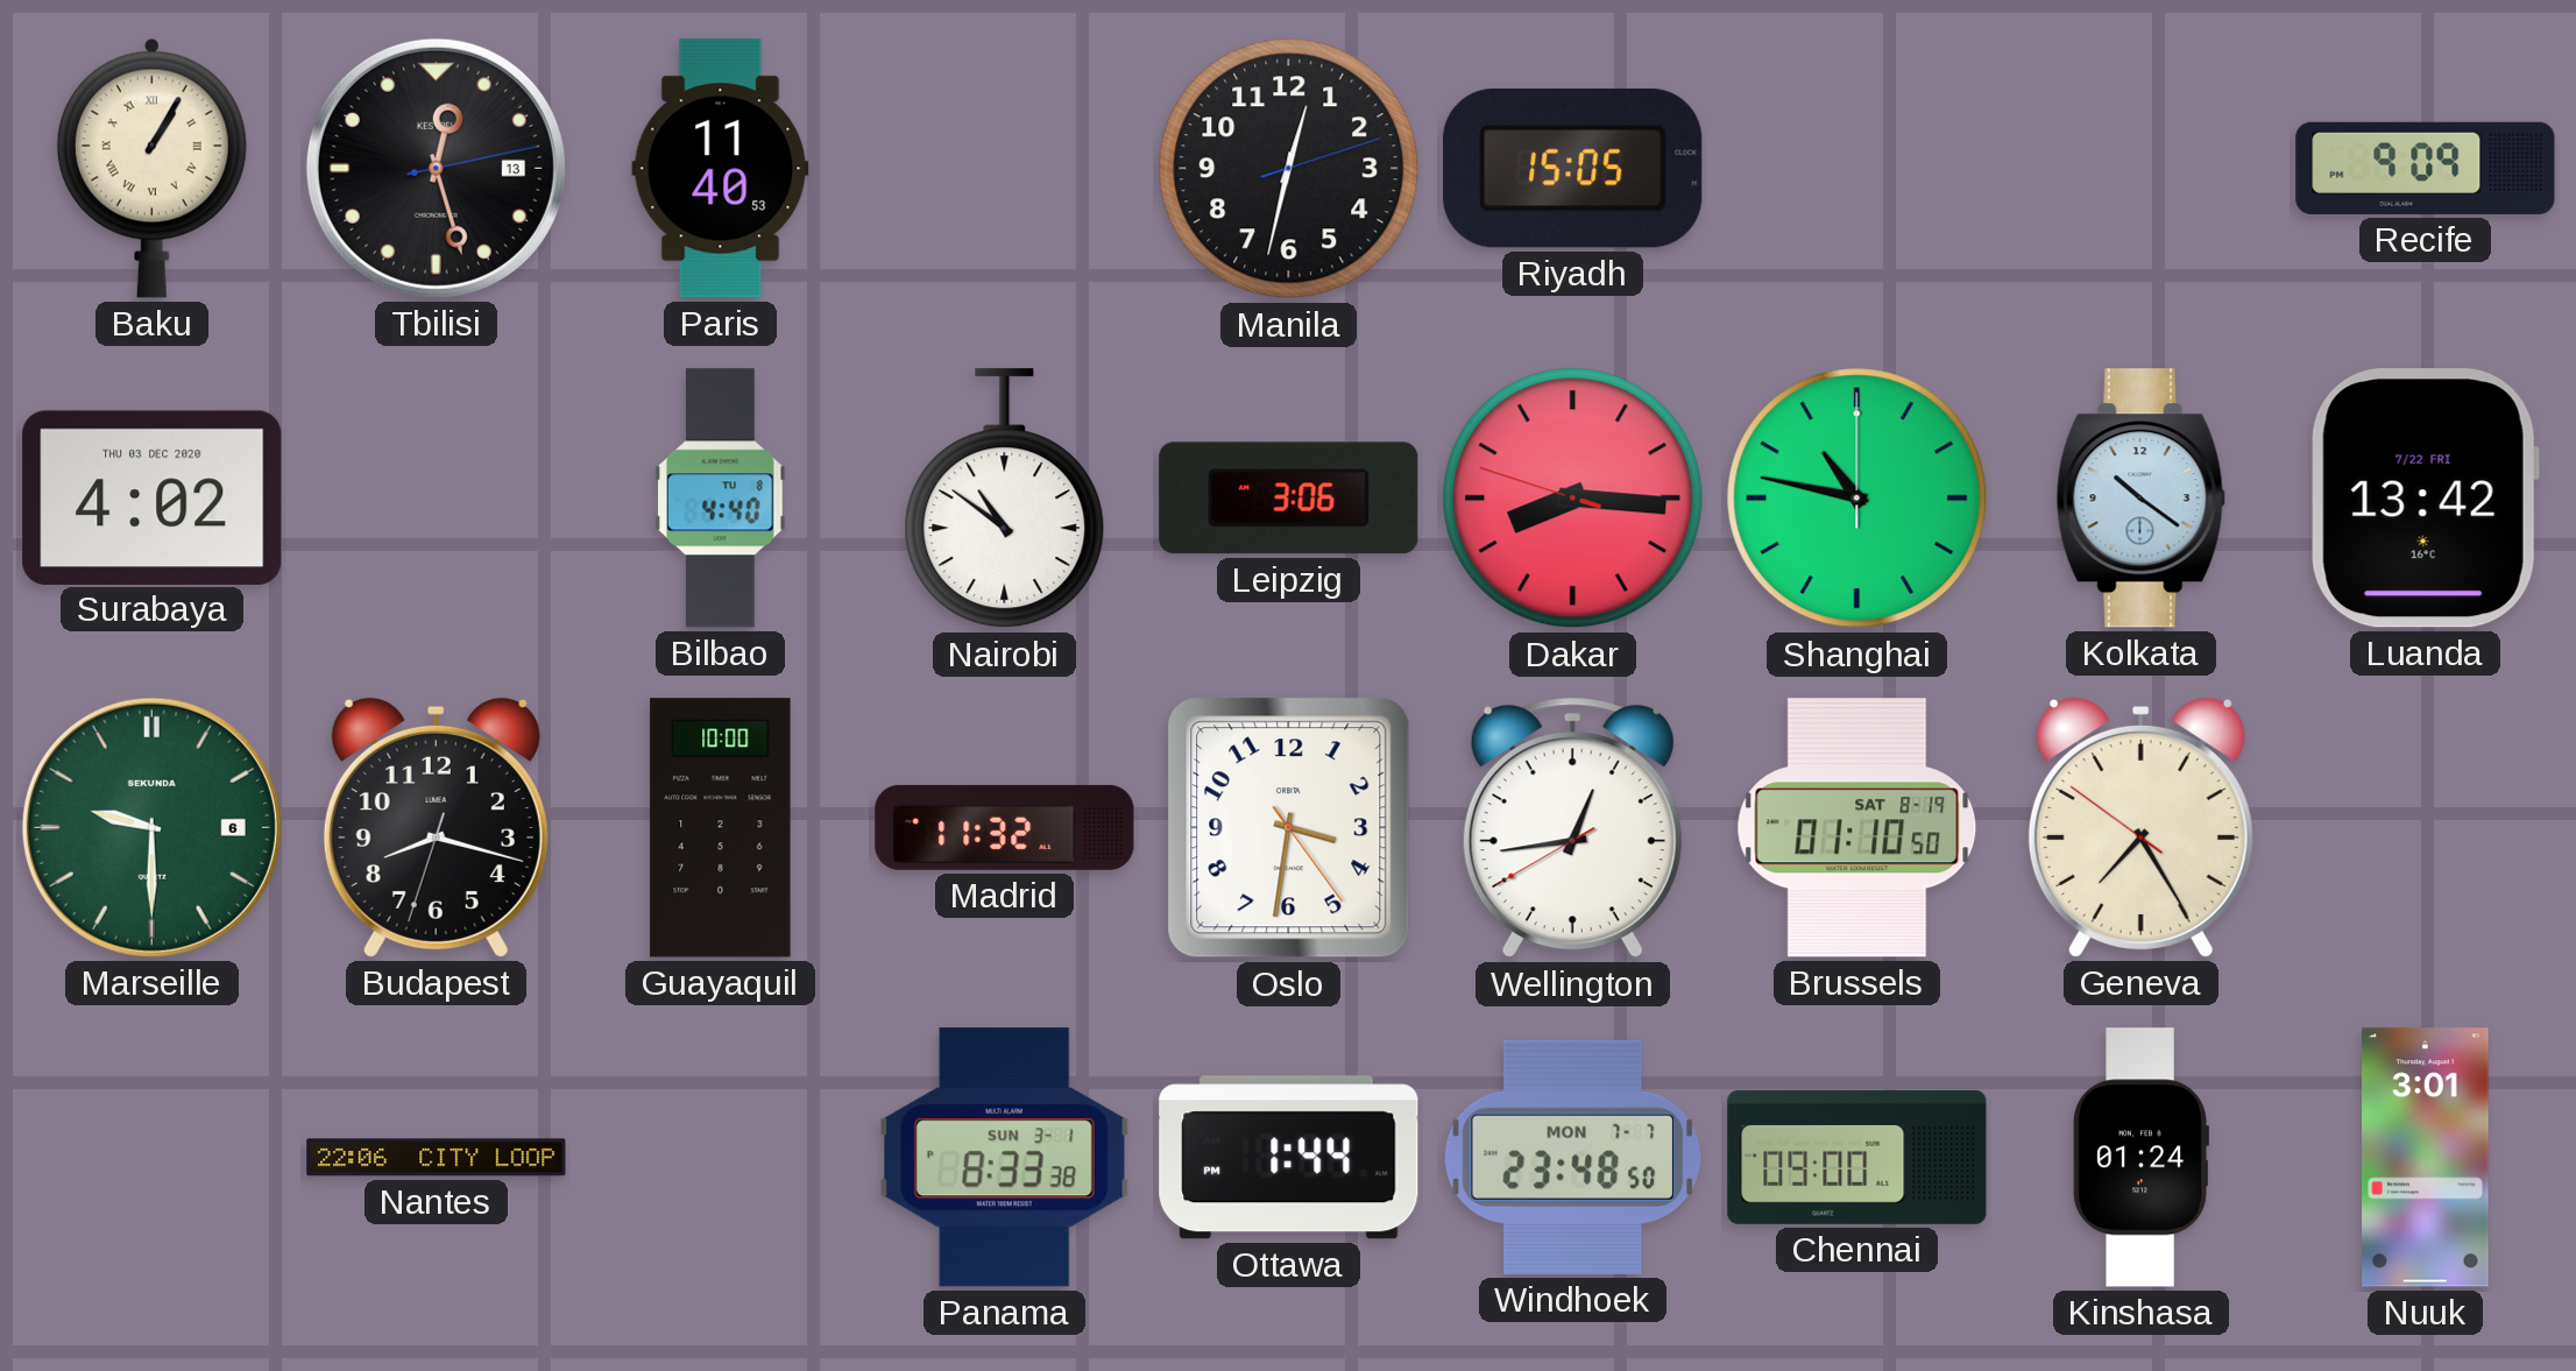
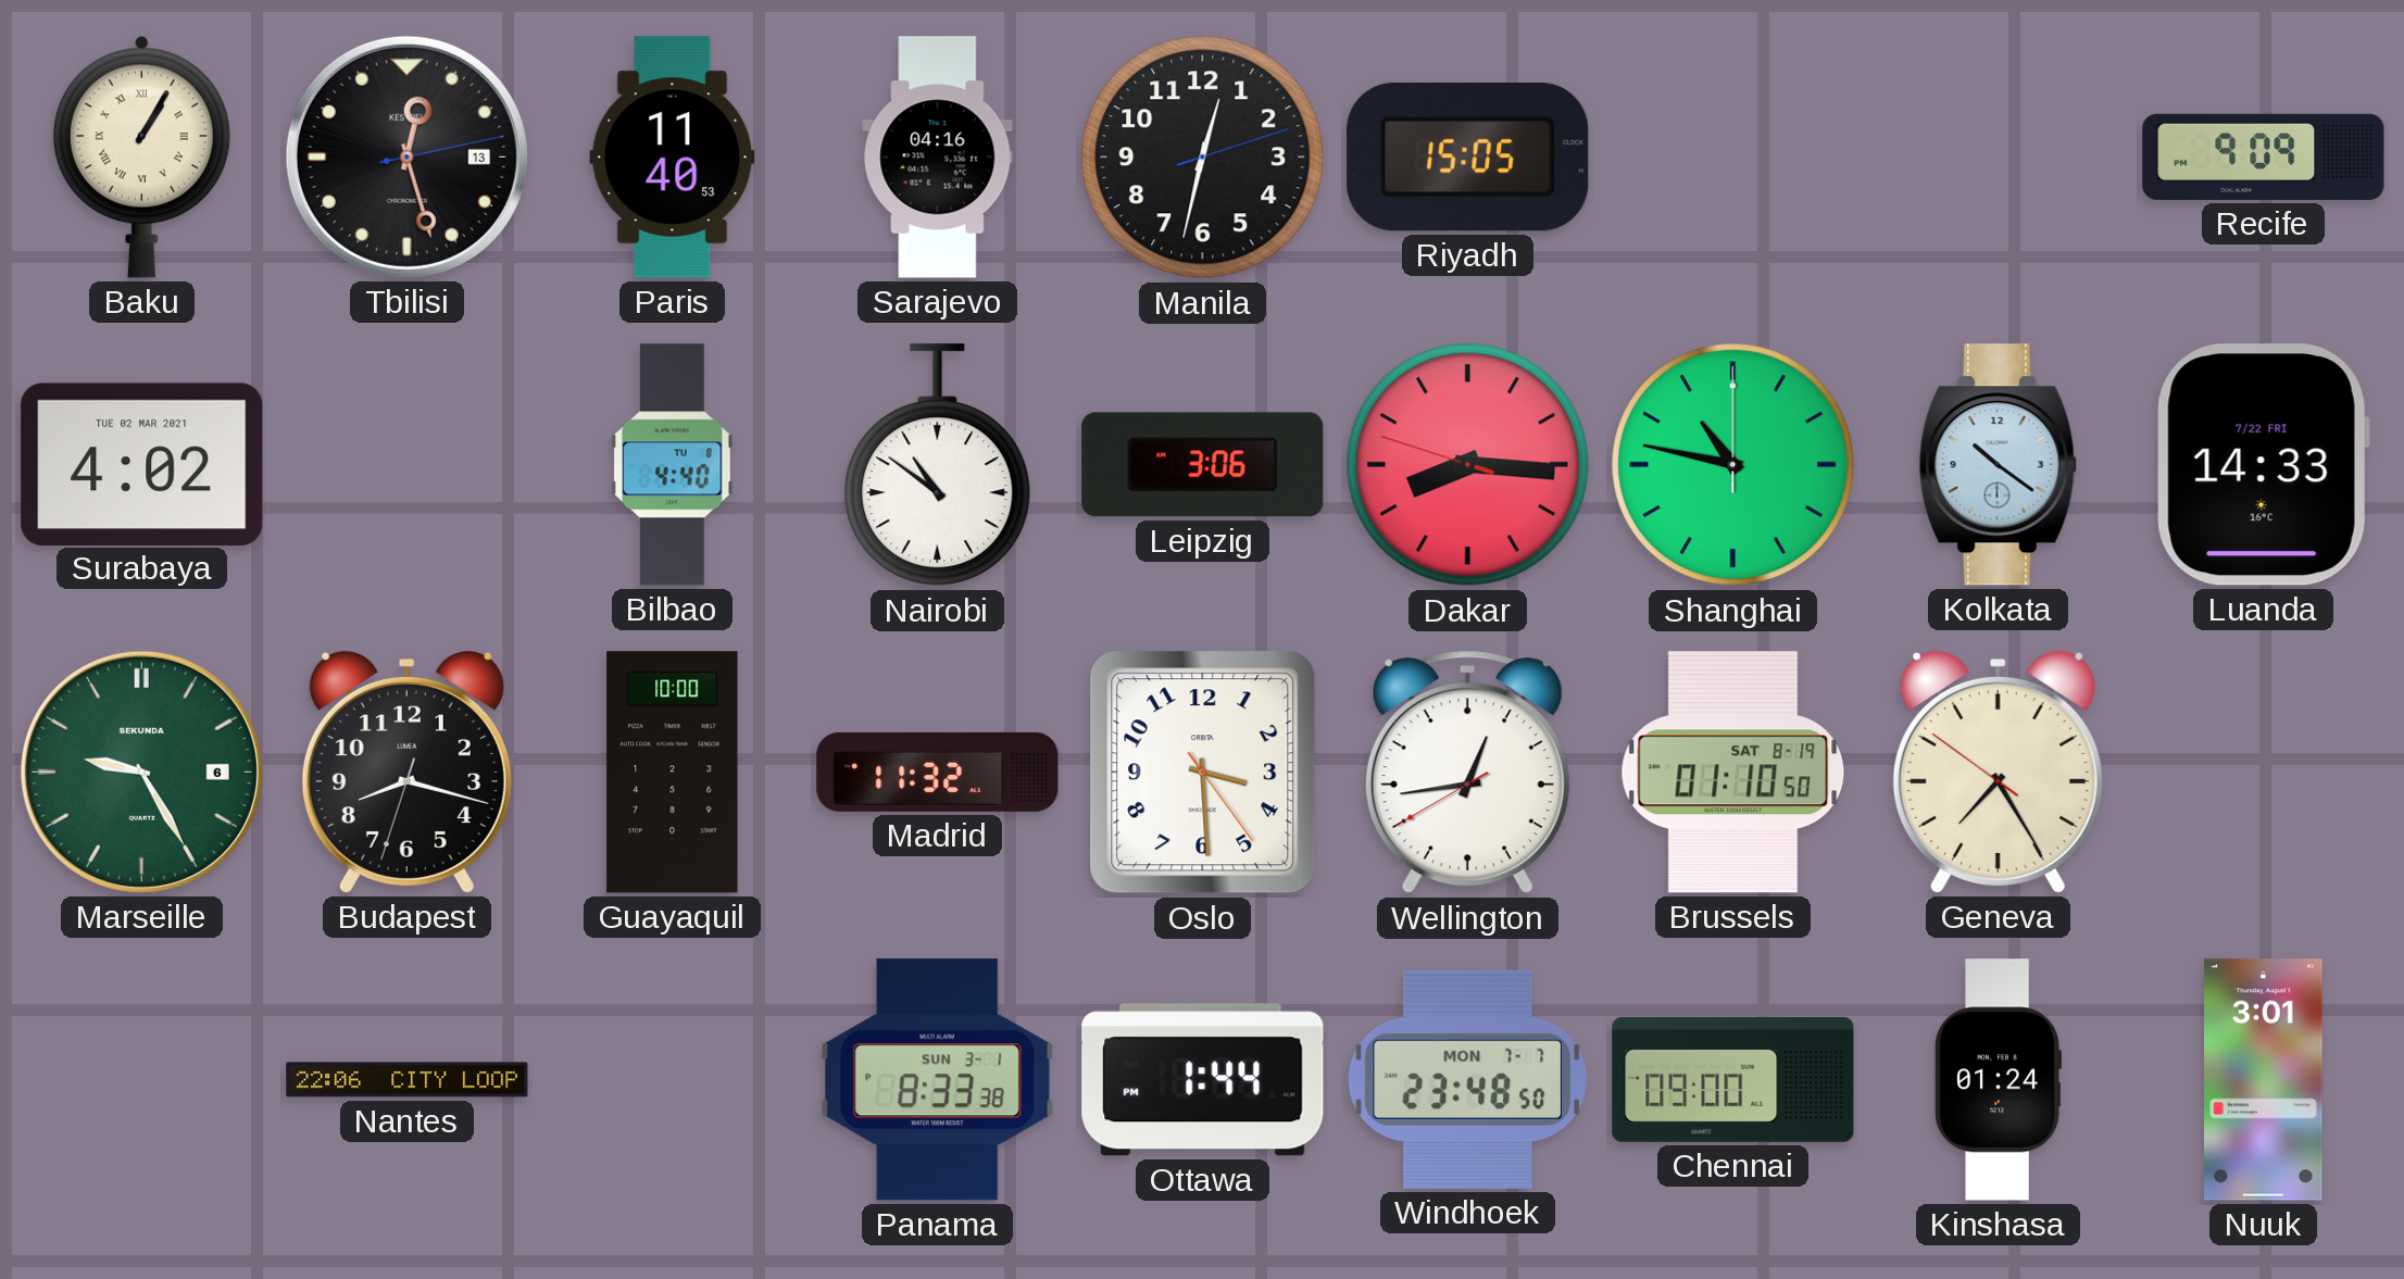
Sarajevo: none -> 04:16 (938, 158)
Surabaya date: THU 03 DEC 2020 -> TUE 02 MAR 2021 (142, 464)
Luanda: 13:42 -> 14:33 (2263, 465)
Marseille: 9:30 -> 9:25 (141, 772)
Oslo: 3:31 -> 3:29 (1203, 773)
